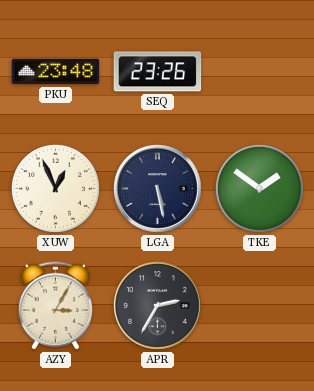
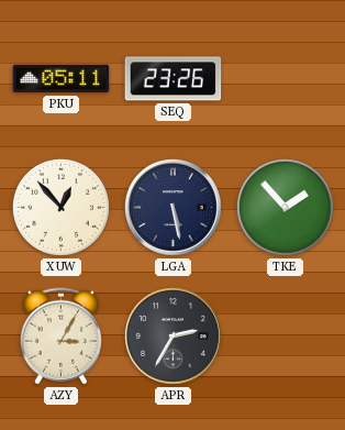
PKU: 23:48 -> 05:11 (62, 79)
XUW: 12:56 -> 12:53 (62, 208)
TKE: 1:51 -> 1:53 (286, 208)
